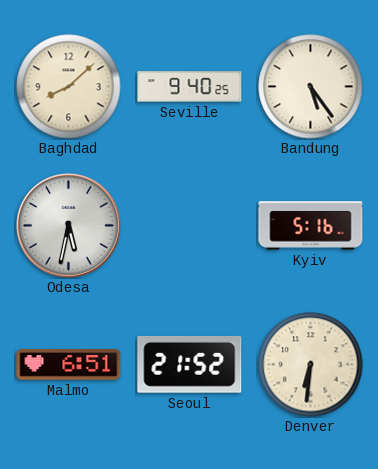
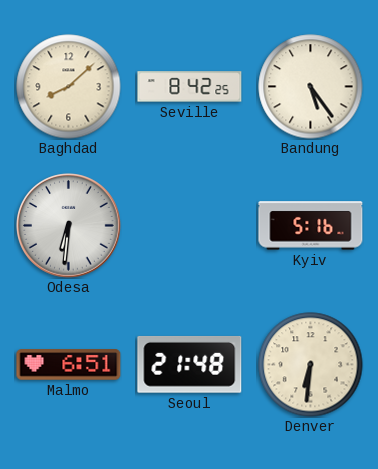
Seville: 9:40 -> 8:42 (190, 87)
Odesa: 5:32 -> 6:31 (69, 226)
Seoul: 21:52 -> 21:48 (190, 364)
